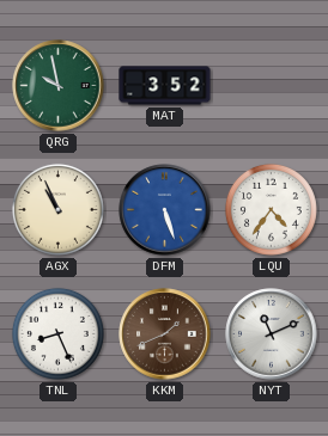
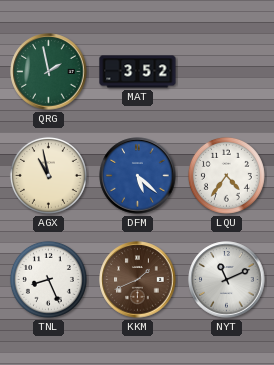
QRG: 9:58 -> 1:58 (49, 72)
AGX: 10:56 -> 10:58 (48, 175)
DFM: 5:27 -> 5:22 (138, 176)
